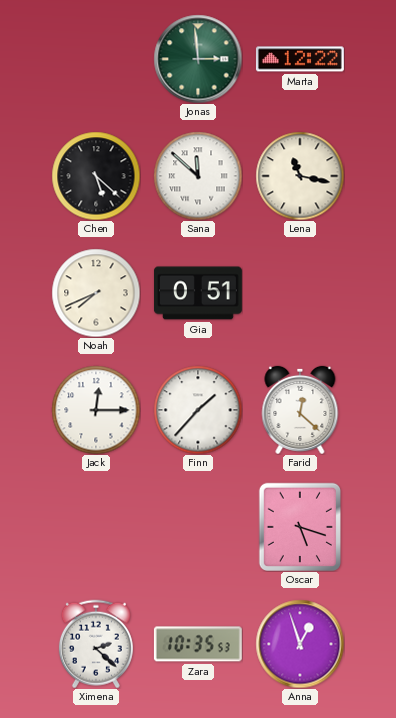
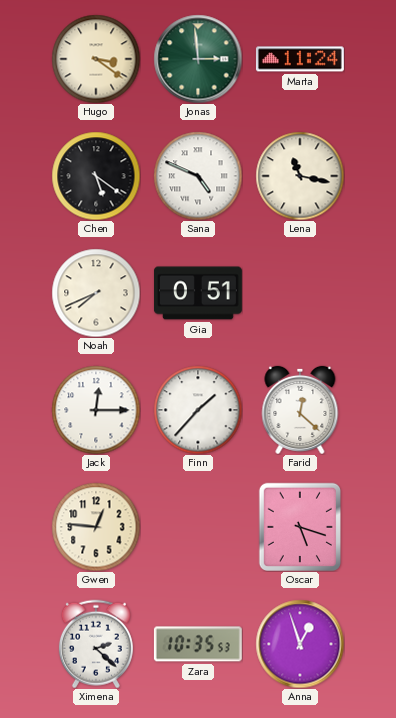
Hugo: none -> 3:21 (96, 59)
Marta: 12:22 -> 11:24 (300, 59)
Chen: 5:22 -> 5:21 (96, 176)
Sana: 11:52 -> 4:49 (198, 176)
Gwen: none -> 12:46 (96, 527)
